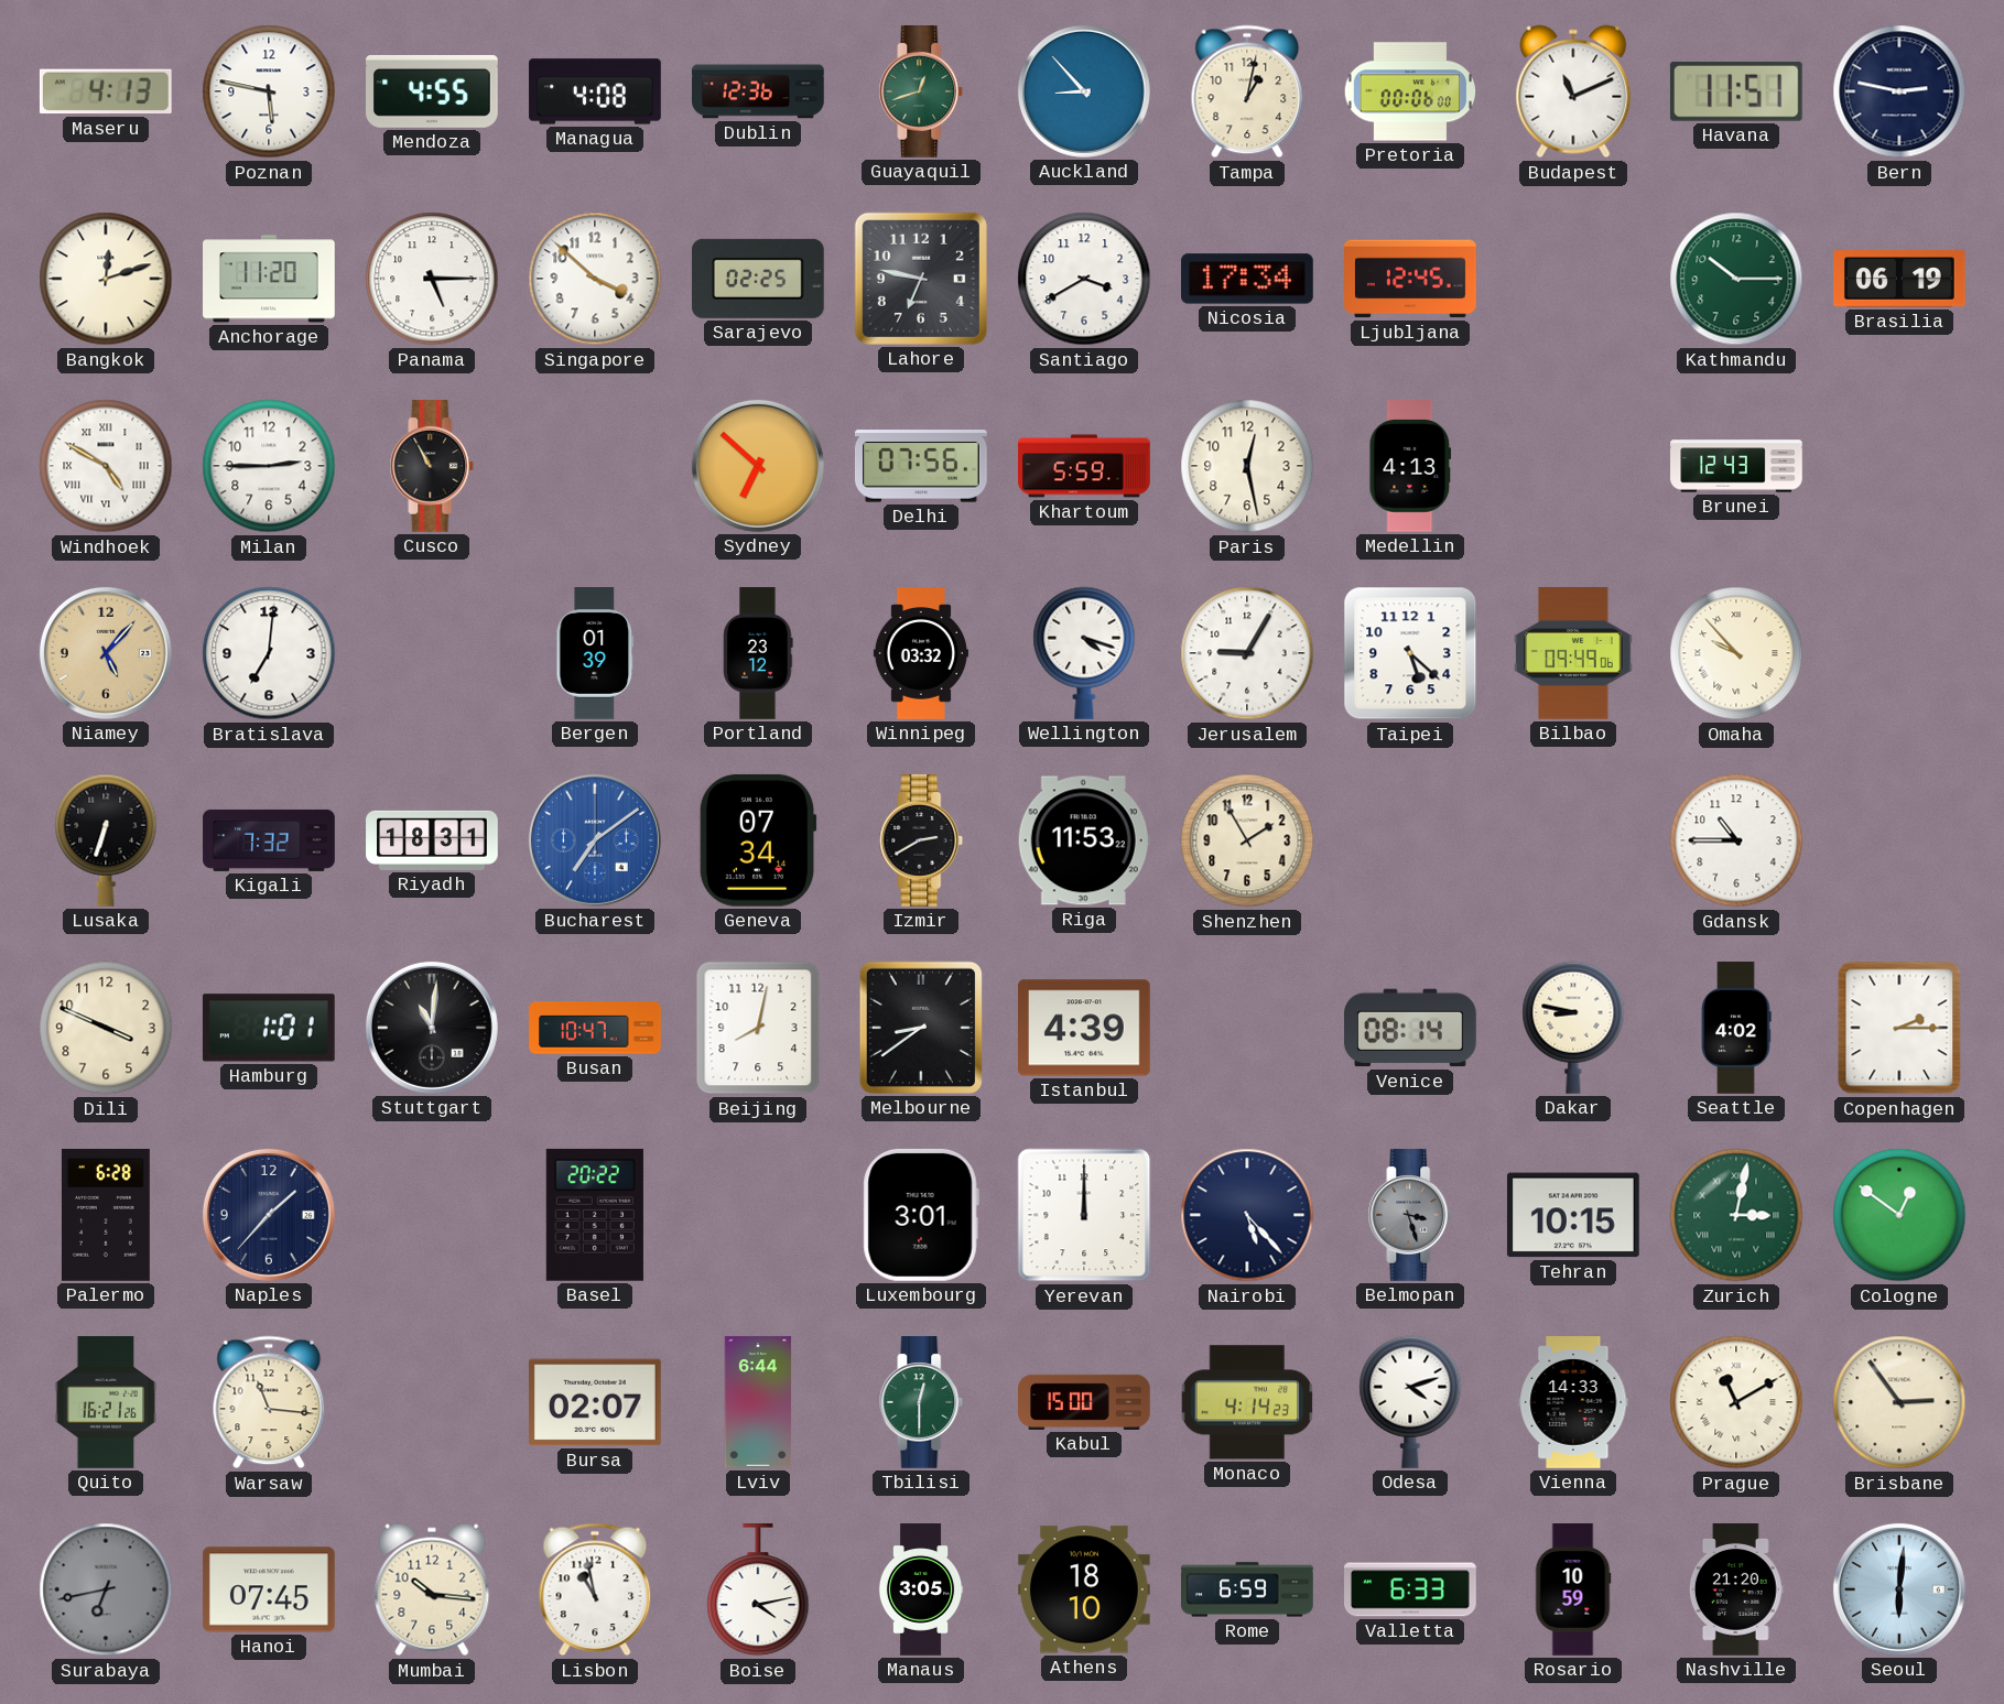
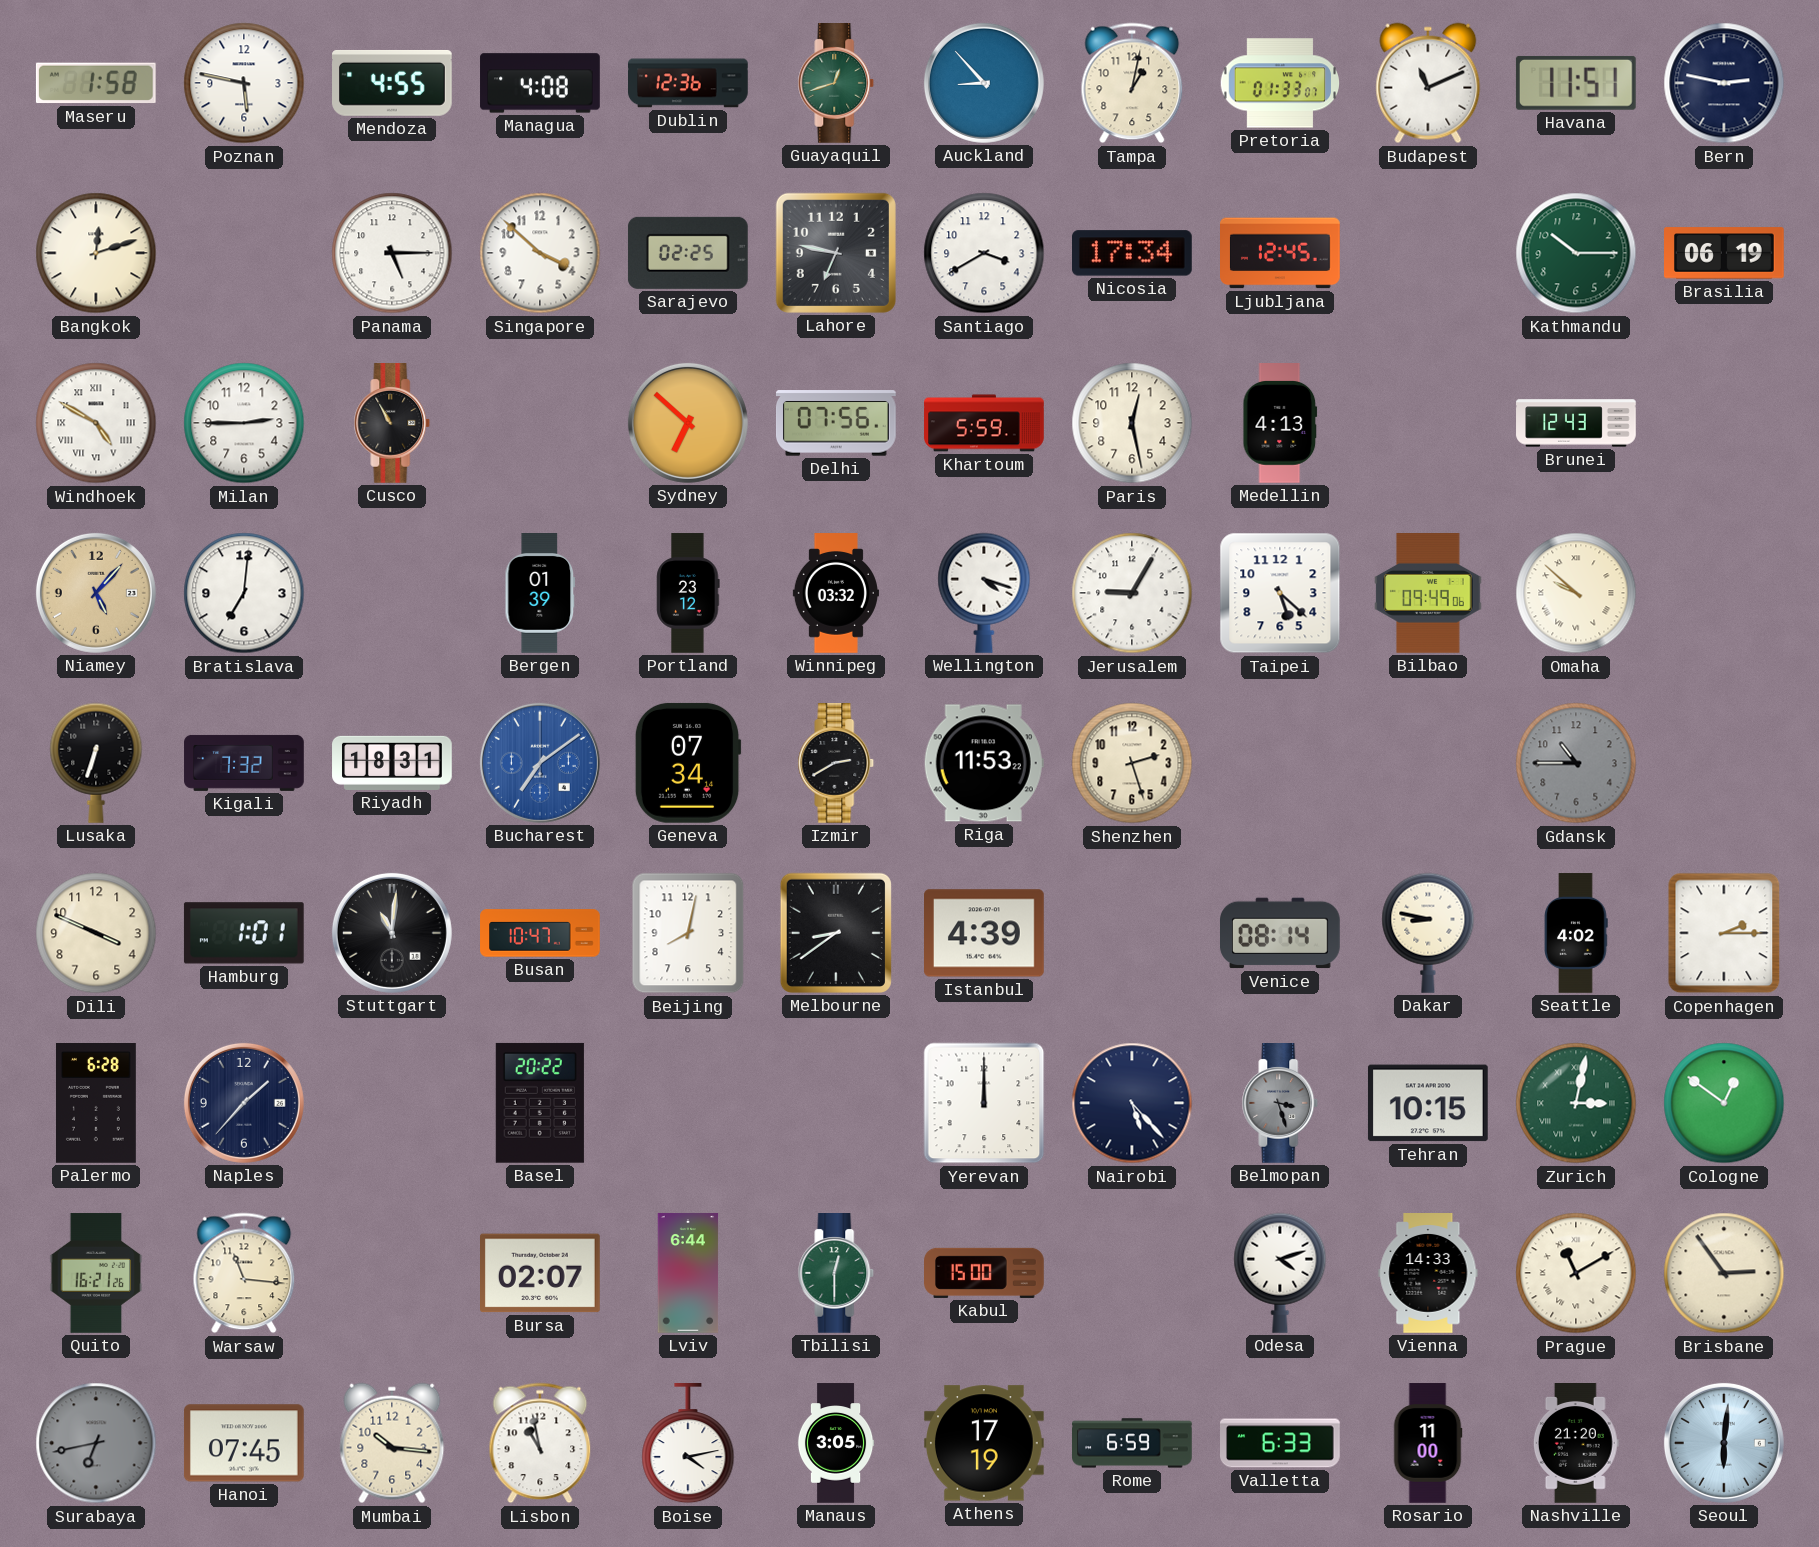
Maseru: 4:13 -> 1:58 (96, 83)
Pretoria: 00:06 -> 01:33 (1279, 83)
Anchorage: 11:20 -> none (270, 279)
Omaha: 9:53 -> 9:52 (1576, 593)
Shenzhen: 1:55 -> 2:27 (1132, 763)
Gdansk dial: white -> grey (1576, 763)
Luxembourg: 3:01 -> none (921, 1215)
Monaco: 4:14 -> none (1247, 1402)
Athens: 18:10 -> 17:19 (985, 1443)
Rosario: 10:59 -> 11:00 (1428, 1443)
